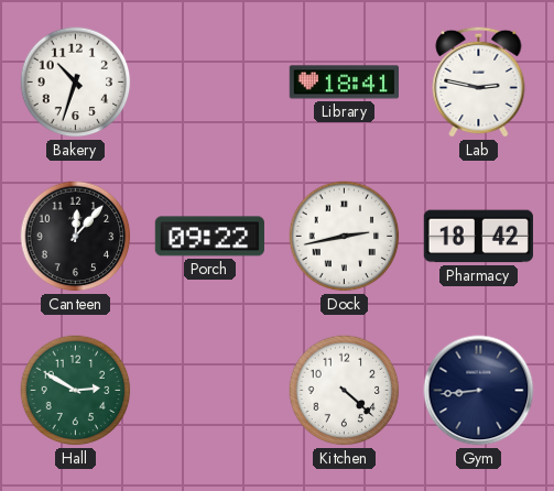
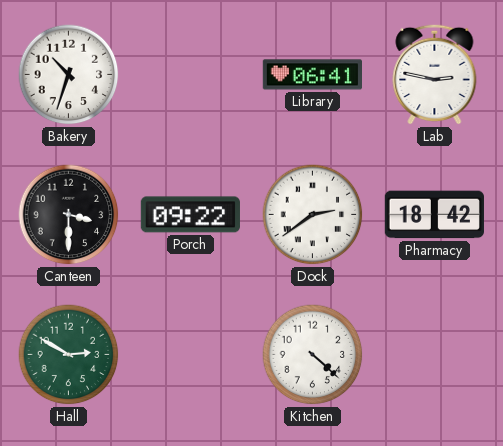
Library: 18:41 -> 06:41 (312, 75)
Canteen: 12:07 -> 3:30 (69, 215)
Dock: 2:43 -> 2:39 (313, 215)
Gym: 8:44 -> none (479, 391)
